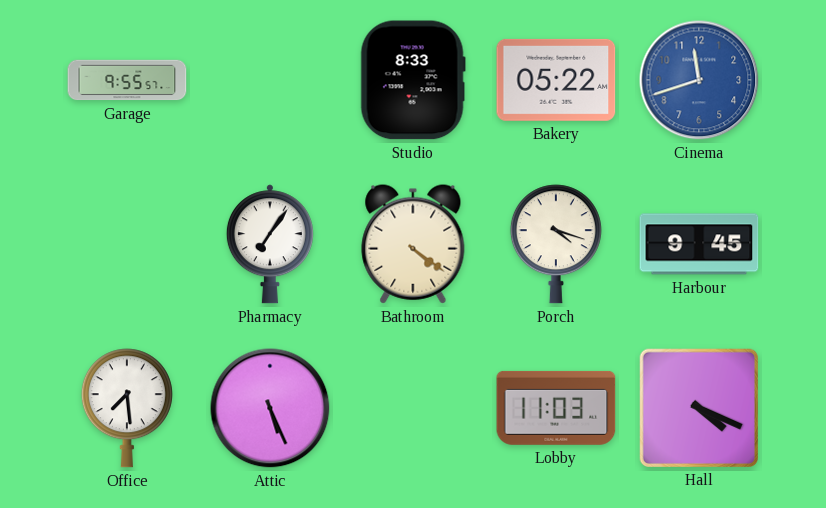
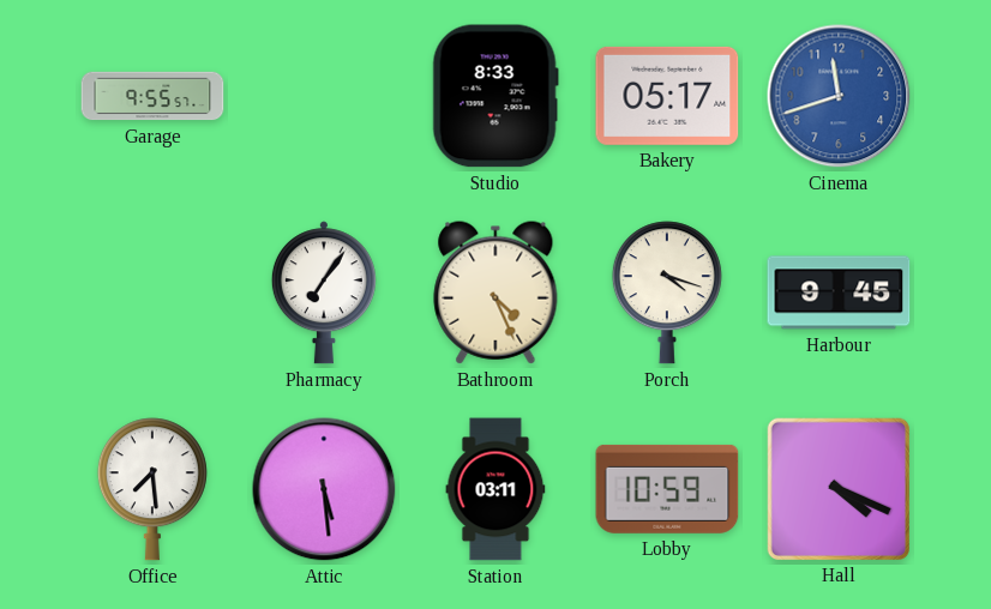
Bakery: 05:22 -> 05:17 (667, 96)
Bathroom: 4:21 -> 4:26 (495, 293)
Attic: 5:26 -> 5:29 (324, 489)
Station: none -> 03:11 (495, 489)
Lobby: 11:03 -> 10:59 (667, 489)
